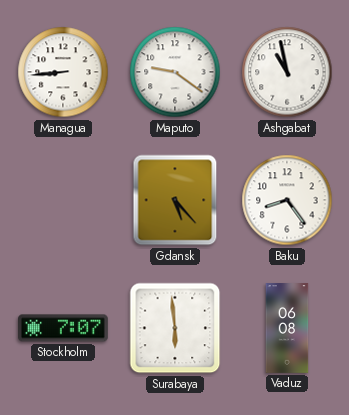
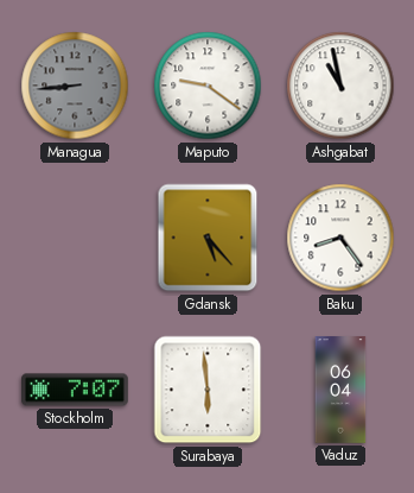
Managua dial: white -> grey (75, 86)
Vaduz: 06:08 -> 06:04 (340, 390)
